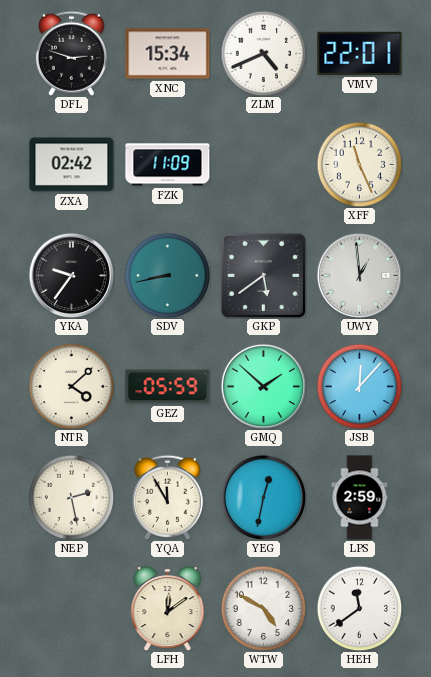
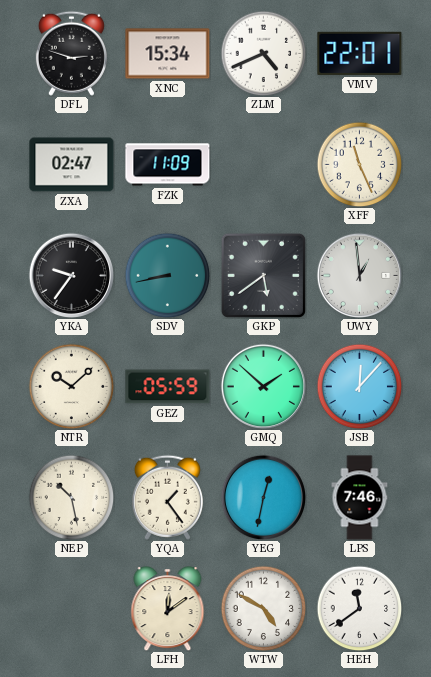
ZXA: 02:42 -> 02:47 (72, 165)
NTR: 4:08 -> 10:08 (71, 386)
NEP: 2:28 -> 10:28 (71, 497)
YQA: 11:55 -> 1:24 (167, 497)
LPS: 2:59 -> 7:46 (360, 498)
